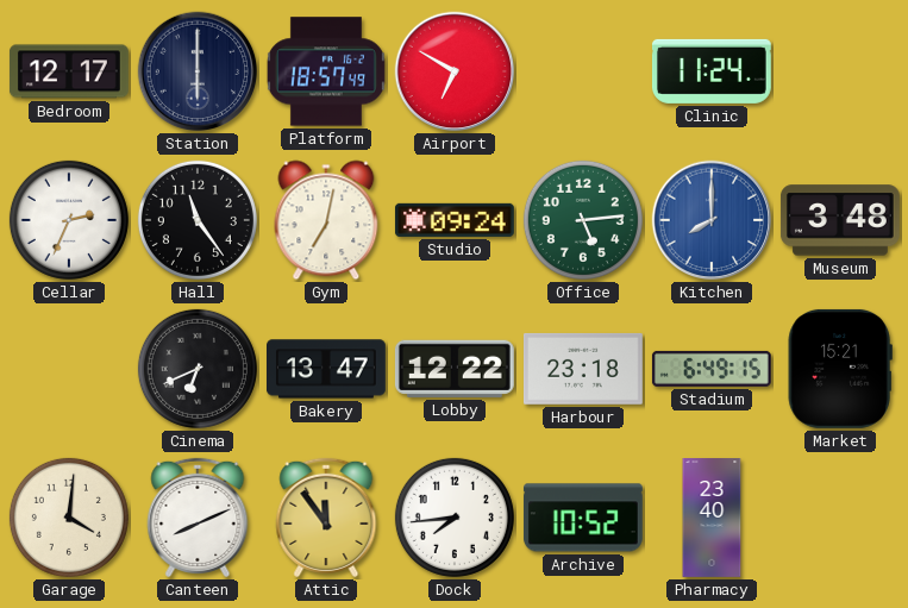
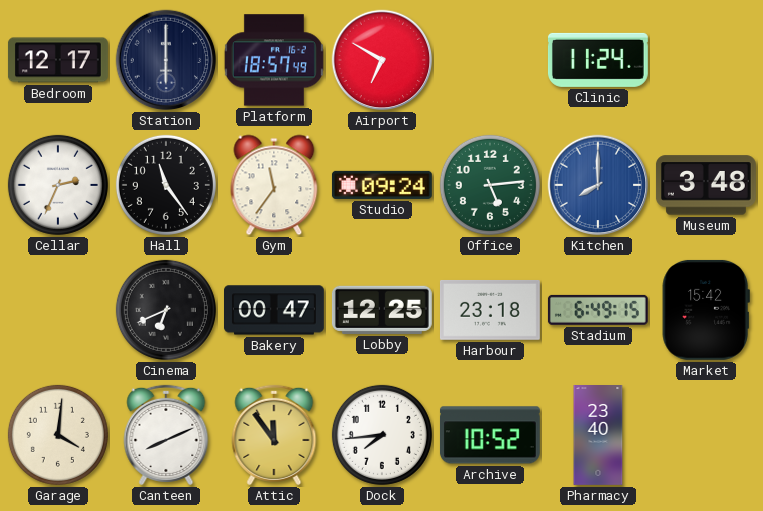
Gym: 7:02 -> 11:36 (274, 185)
Bakery: 13:47 -> 00:47 (275, 310)
Lobby: 12:22 -> 12:25 (382, 310)
Market: 15:21 -> 15:42 (706, 310)
